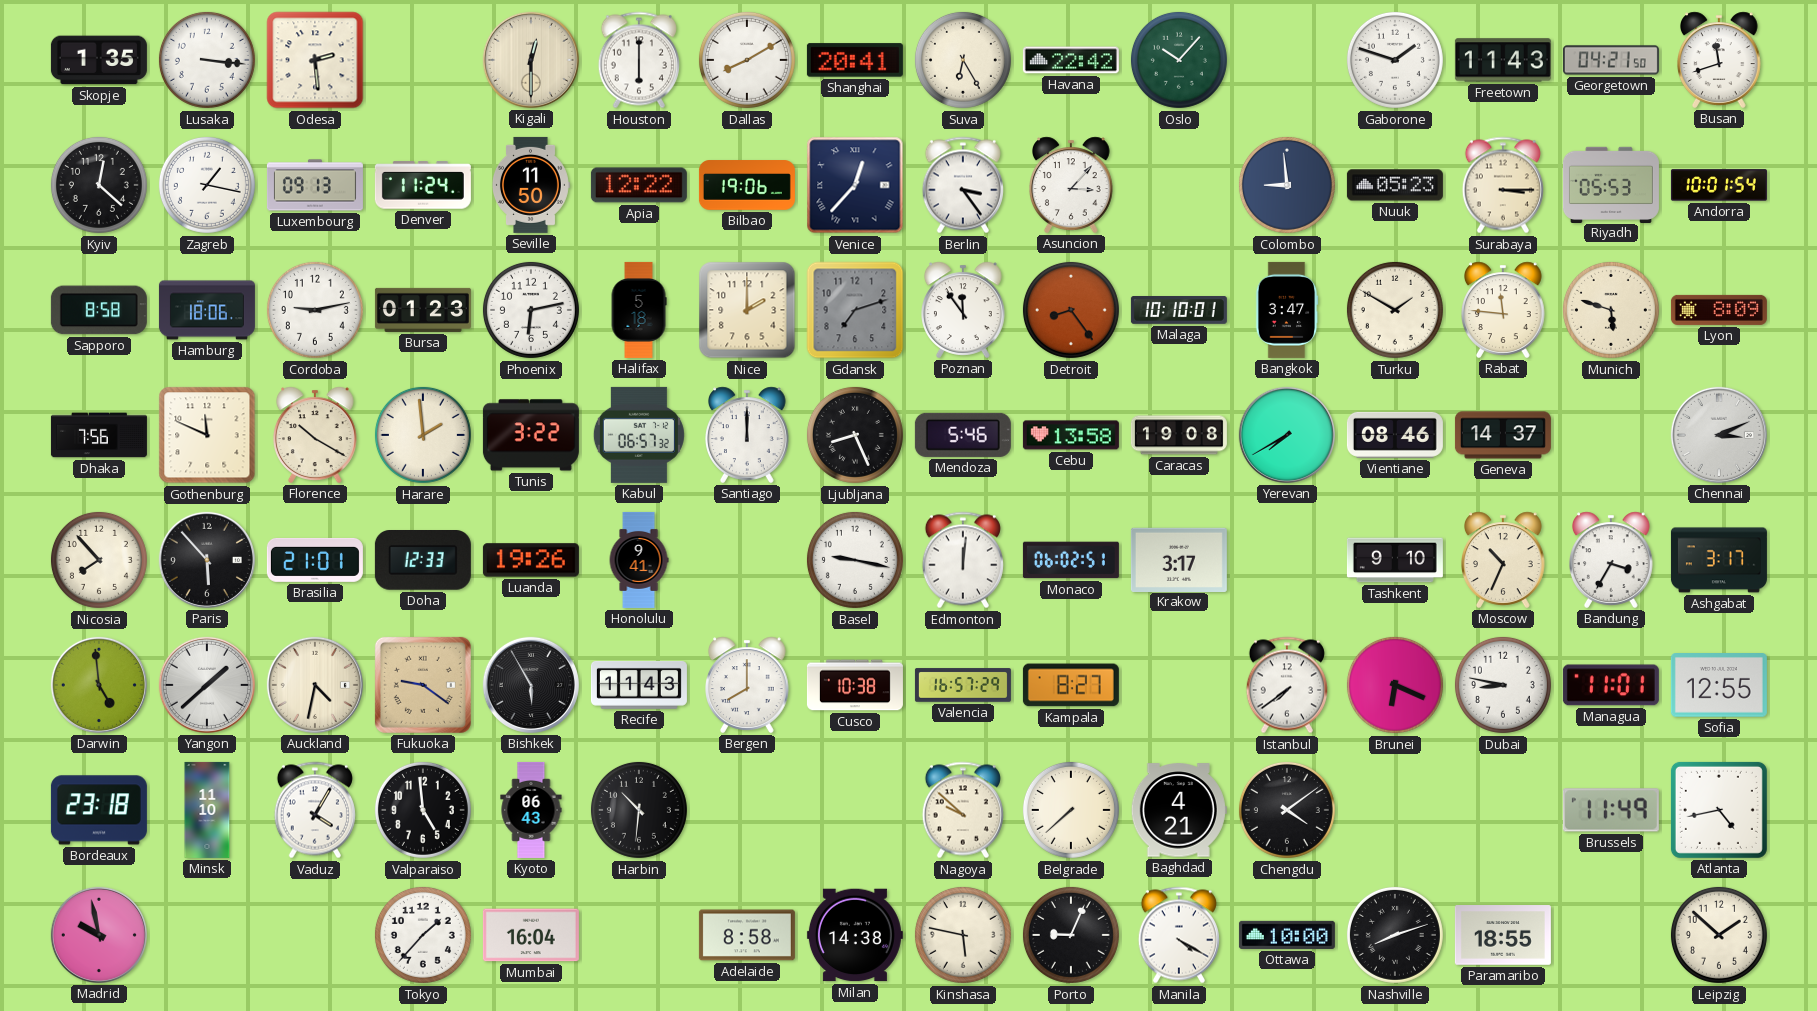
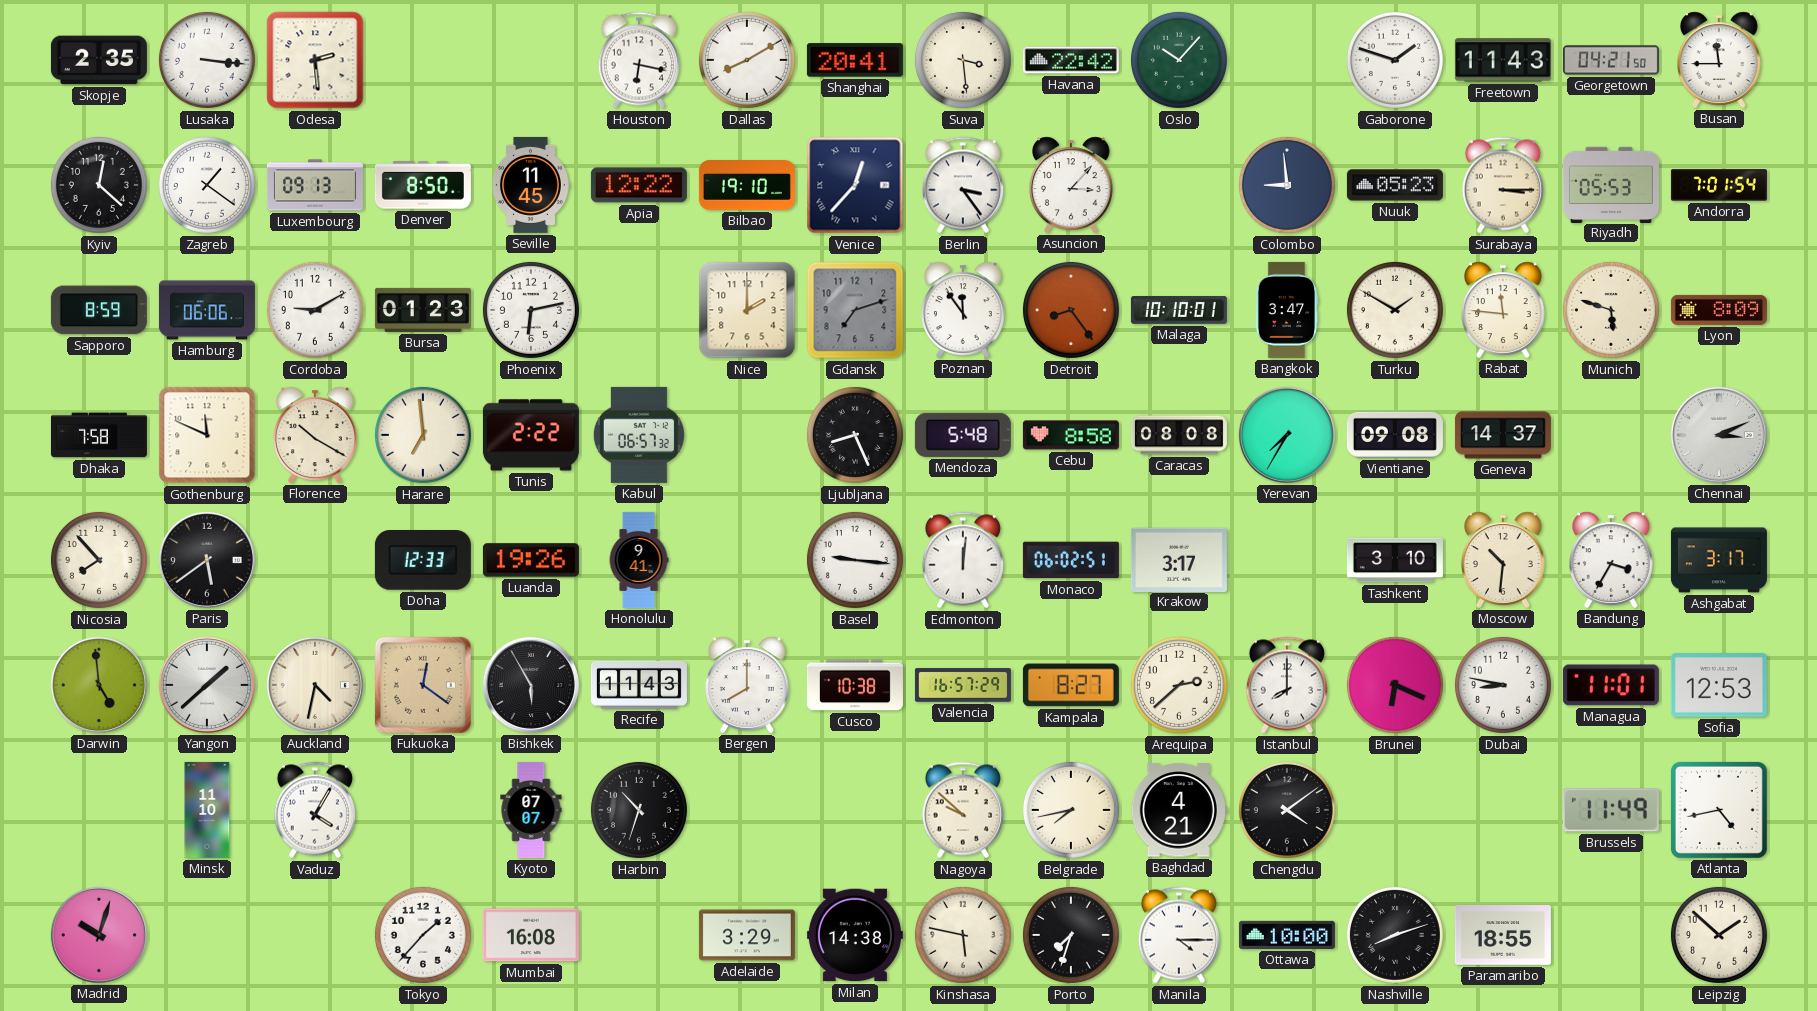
Skopje: 1:35 -> 2:35 (99, 60)
Kigali: 12:30 -> none (531, 60)
Houston: 6:00 -> 6:17 (639, 60)
Suva: 6:25 -> 3:29 (963, 60)
Busan: 11:42 -> 11:45 (1720, 60)
Zagreb: 1:17 -> 1:21 (207, 185)
Denver: 11:24 -> 8:50 (423, 185)
Seville: 11:50 -> 11:45 (531, 185)
Bilbao: 19:06 -> 19:10 (747, 185)
Andorra: 10:01 -> 7:01 (1719, 185)
Sapporo: 8:58 -> 8:59 (99, 310)
Hamburg: 18:06 -> 06:06 (207, 310)
Cordoba: 9:13 -> 9:10 (315, 310)
Halifax: 5:18 -> none (639, 310)
Dhaka: 7:56 -> 7:58 (99, 435)
Harare: 1:59 -> 6:59 (423, 435)
Tunis: 3:22 -> 2:22 (531, 435)
Santiago: 12:00 -> none (748, 435)
Mendoza: 5:46 -> 5:48 (963, 435)
Cebu: 13:58 -> 8:58 (1071, 435)
Caracas: 19:08 -> 08:08 (1179, 435)
Yerevan: 7:40 -> 7:35 (1287, 435)
Vientiane: 08:46 -> 09:08 (1395, 435)
Paris: 5:53 -> 5:39 (207, 560)
Brasilia: 21:01 -> none (315, 560)
Basel: 9:17 -> 9:16 (855, 560)
Tashkent: 9:10 -> 3:10 (1395, 560)
Moscow: 10:34 -> 10:31 (1504, 560)
Fukuoka: 9:21 -> 12:21 (423, 685)
Arequipa: none -> 2:38 (1179, 685)
Istanbul: 7:39 -> 8:00 (1287, 685)
Sofia: 12:55 -> 12:53 (1719, 686)
Bordeaux: 23:18 -> none (99, 810)
Valparaiso: 4:59 -> none (423, 810)
Kyoto: 06:43 -> 07:07 (531, 810)
Harbin: 10:31 -> 10:33 (639, 810)
Belgrade: 7:38 -> 7:43 (1071, 810)
Madrid: 9:58 -> 10:03 (99, 935)
Mumbai: 16:04 -> 16:08 (531, 935)
Adelaide: 8:58 -> 3:29 (747, 935)
Porto: 9:04 -> 7:33 (1071, 935)
Manila: 4:20 -> 4:15 (1179, 935)
